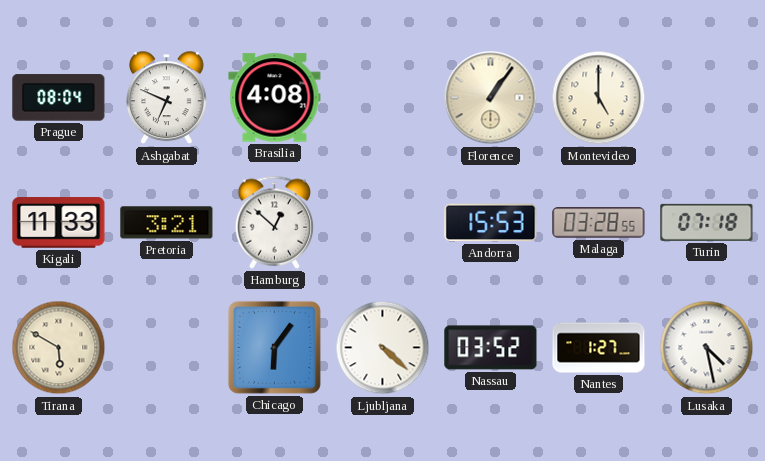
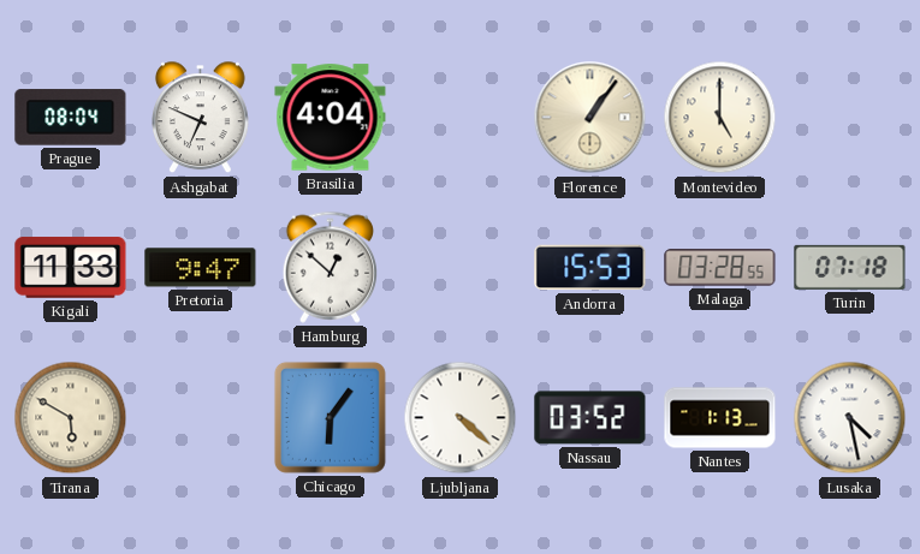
Brasilia: 4:08 -> 4:04 (331, 118)
Pretoria: 3:21 -> 9:47 (201, 268)
Nantes: 1:27 -> 1:13 (720, 418)
